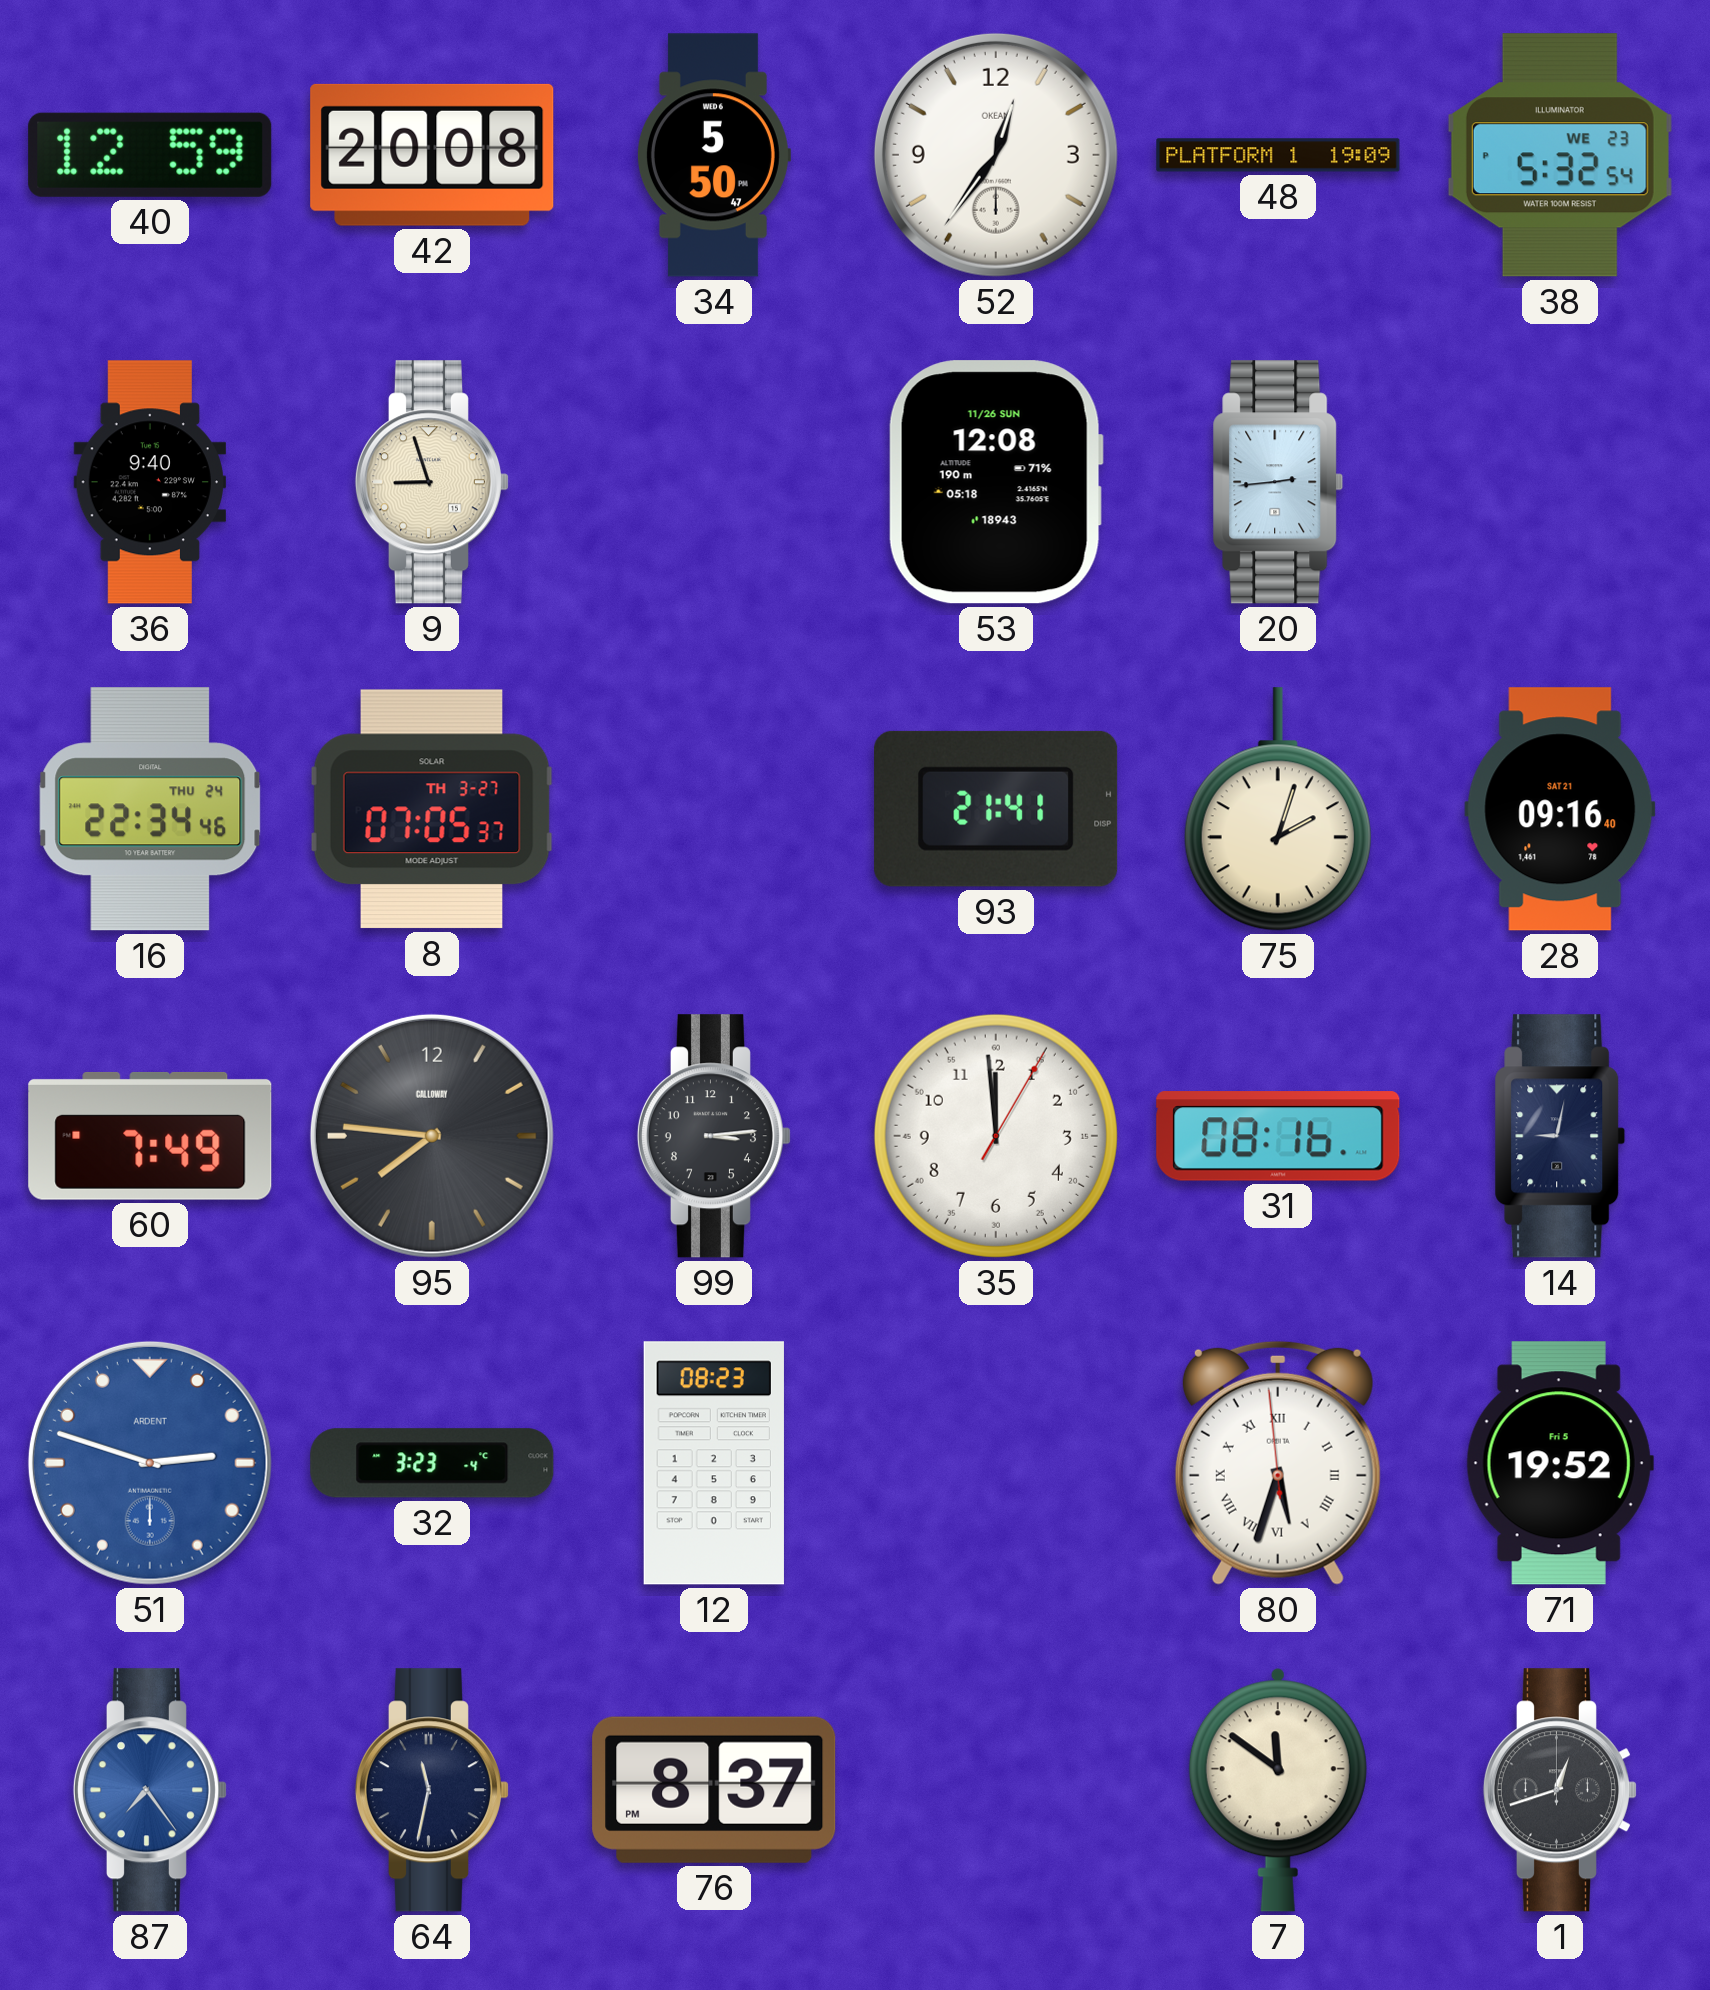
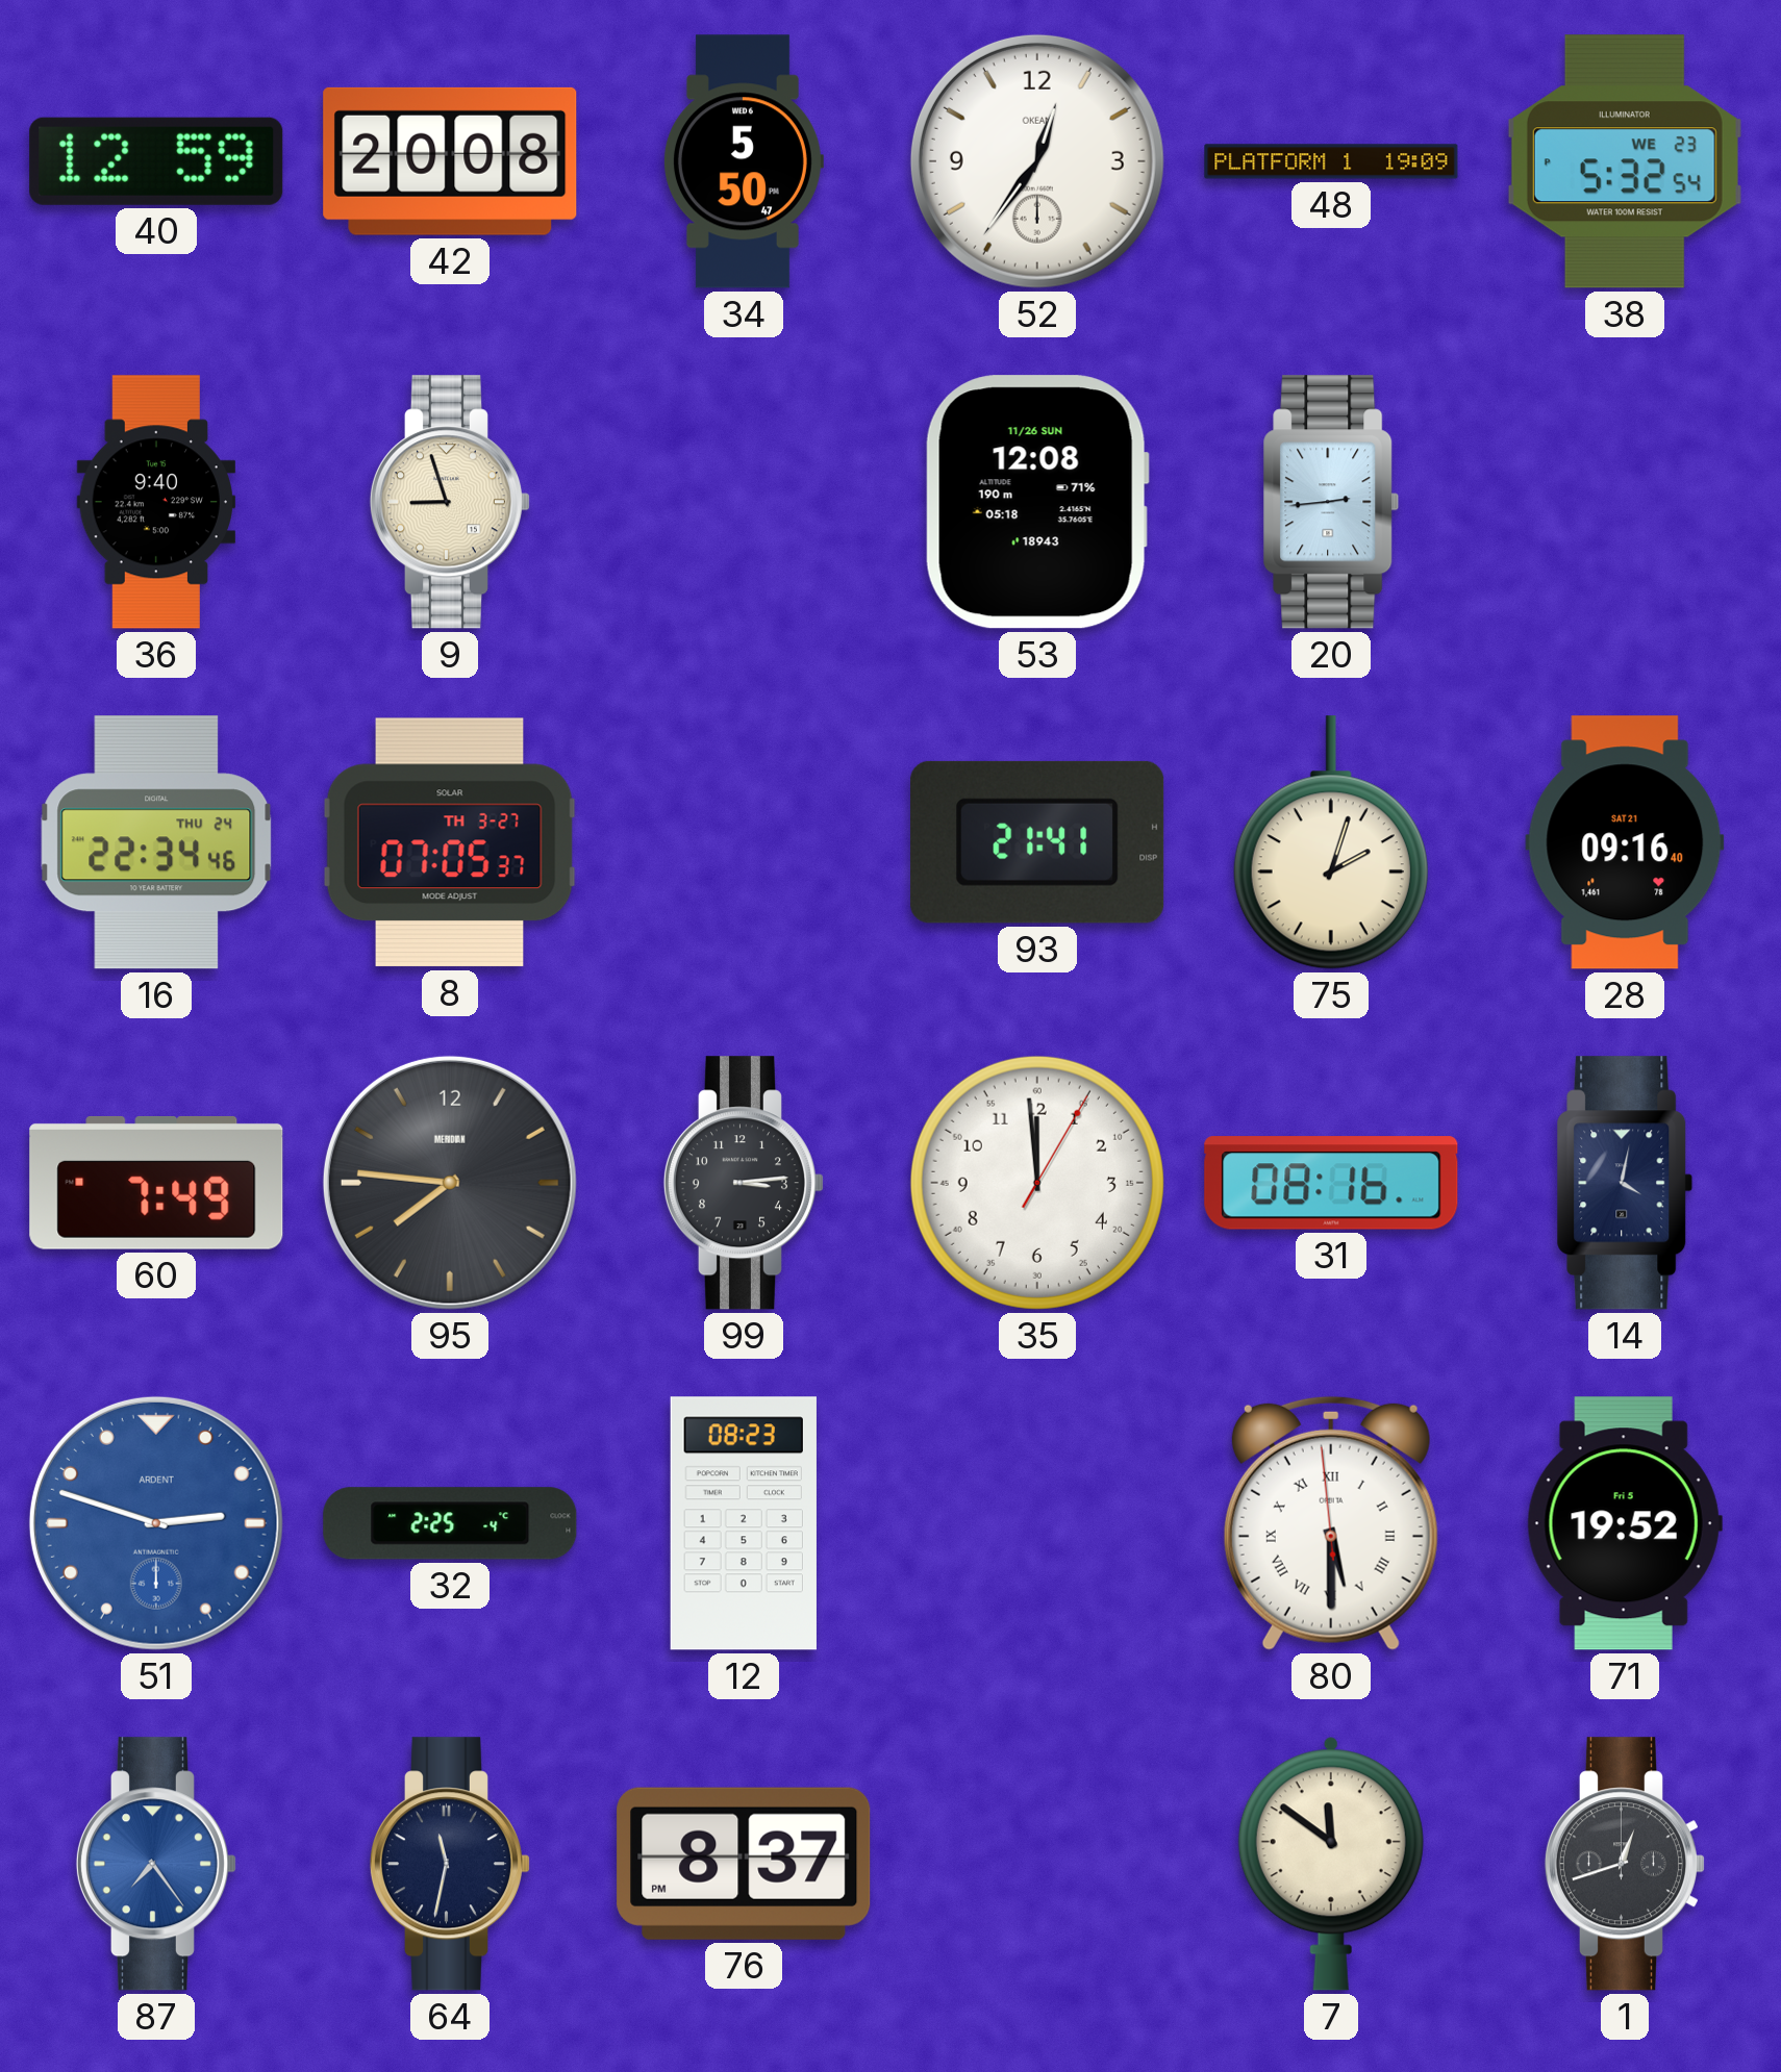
95 brand: CALLOWAY -> MERIDIAN (450, 1183)
14: 9:02 -> 4:02 (1625, 1183)
32: 3:23 -> 2:25 (450, 1523)
80: 5:32 -> 5:29 (1331, 1523)
